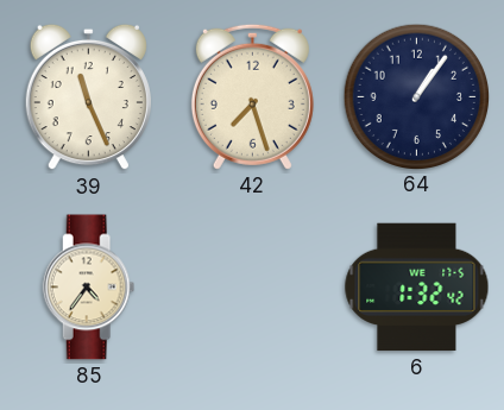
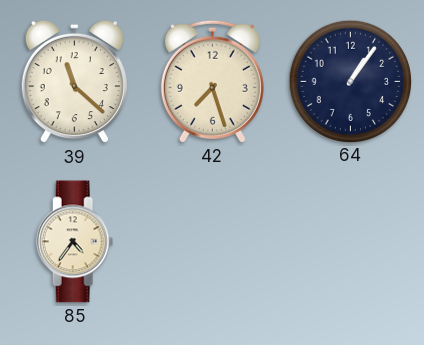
39: 11:26 -> 11:22 (74, 82)
6: 1:32 -> none (417, 288)
